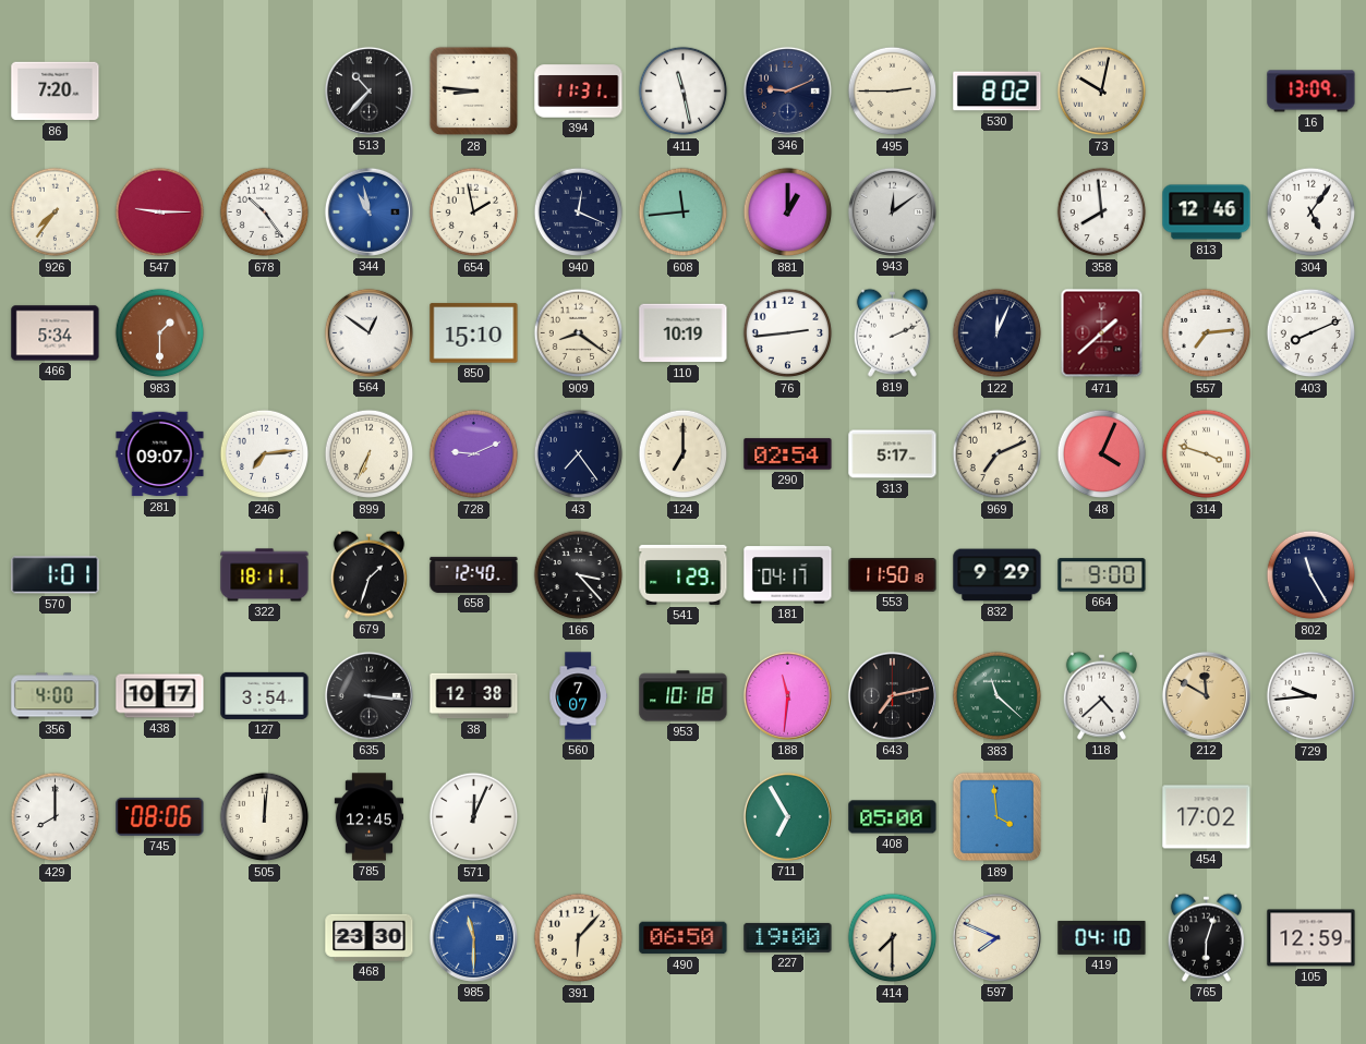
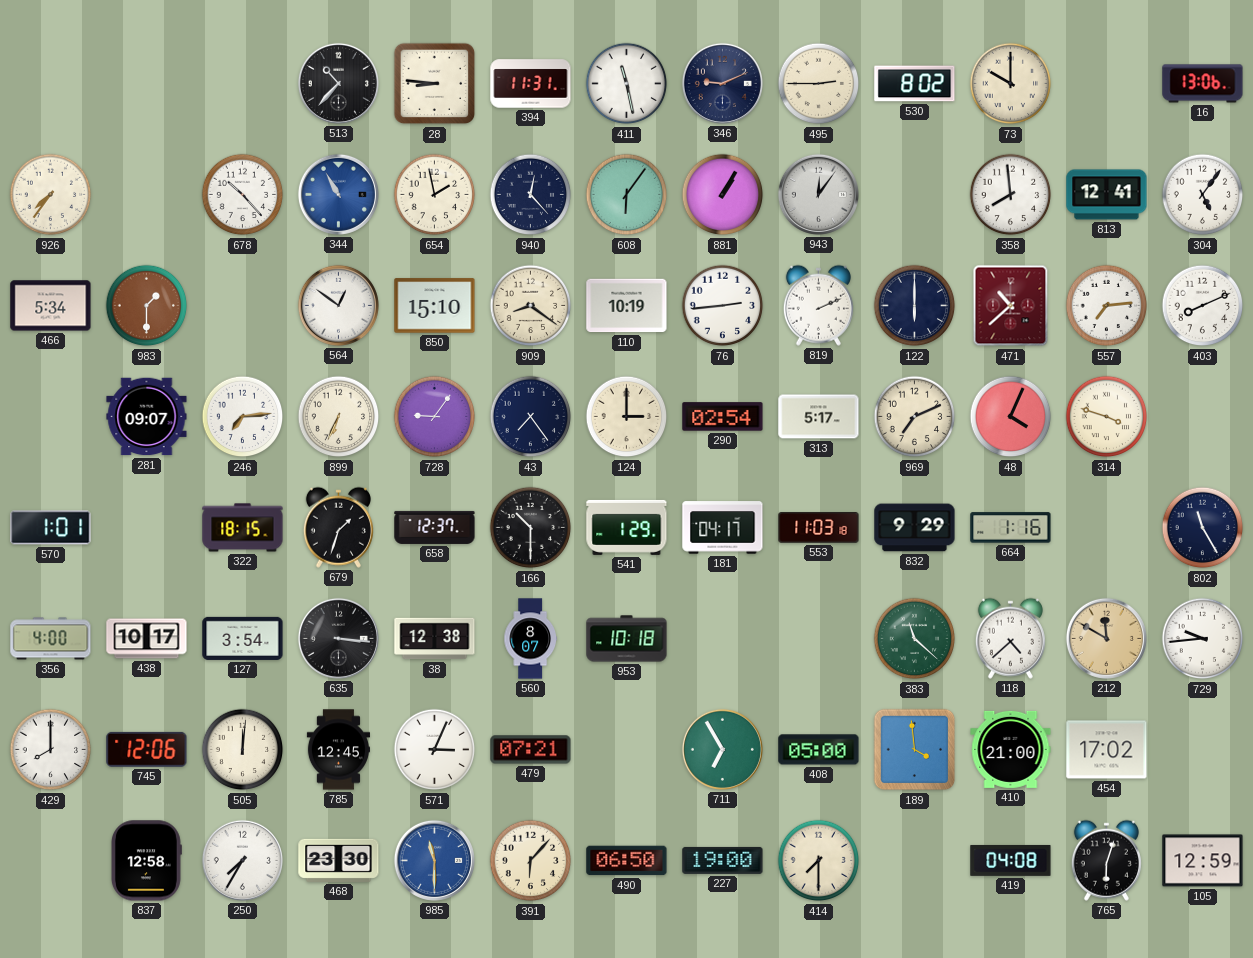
86: 7:20 -> none (56, 92)
73: 10:02 -> 10:00 (1011, 84)
16: 13:09 -> 13:06 (1203, 84)
547: 9:15 -> none (160, 213)
678: 10:24 -> 10:23 (243, 195)
344: 10:58 -> 10:55 (338, 194)
940: 12:19 -> 12:23 (531, 195)
608: 11:44 -> 6:06 (627, 195)
881: 1:00 -> 1:05 (723, 195)
943: 12:09 -> 12:06 (818, 194)
813: 12:46 -> 12:41 (1107, 195)
122: 12:04 -> 6:00 (915, 306)
471: 1:38 -> 10:38 (1011, 306)
728: 9:11 -> 9:06 (435, 417)
124: 7:00 -> 3:00 (627, 417)
322: 18:11 -> 18:15 (243, 528)
658: 12:40 -> 12:37 (435, 527)
166: 3:23 -> 10:30 (531, 528)
553: 11:50 -> 11:03 (819, 528)
664: 9:00 -> 1:16 (1011, 528)
560: 7:07 -> 8:07 (530, 639)
188: 11:31 -> none (787, 695)
643: 7:13 -> none (892, 695)
745: 08:06 -> 12:06 (147, 749)
571: 12:04 -> 3:04 (435, 750)
479: none -> 07:21 (531, 750)
410: none -> 21:00 (1011, 749)
837: none -> 12:58 (146, 861)
250: none -> 7:35 (242, 860)
597: 7:49 -> none (996, 937)
419: 04:10 -> 04:08 (1011, 860)
